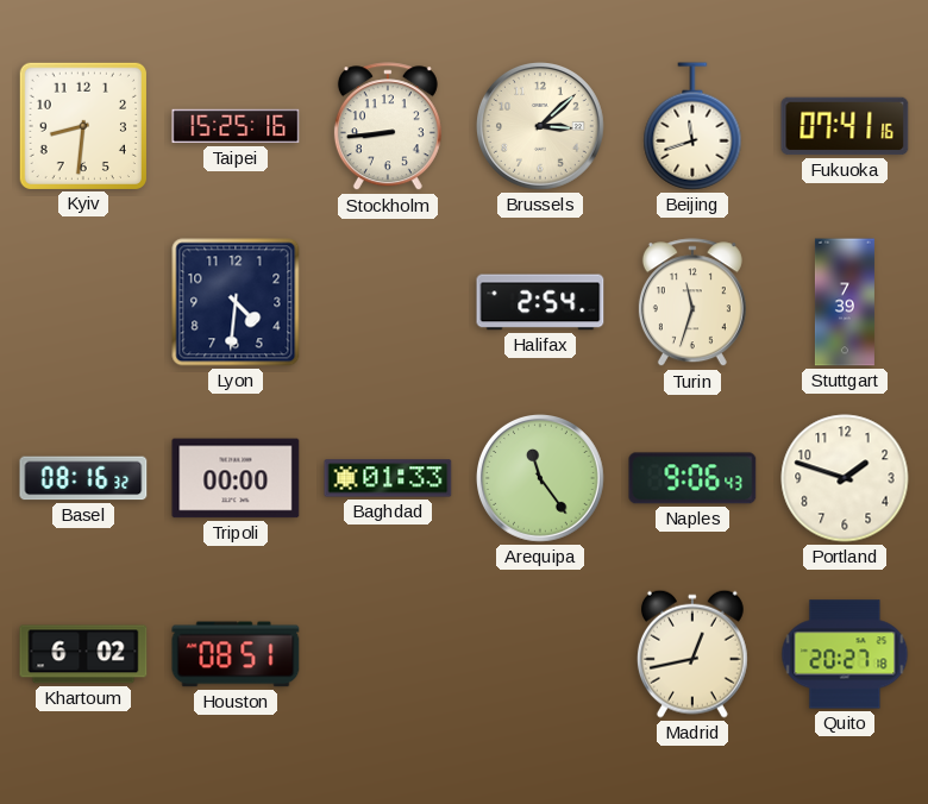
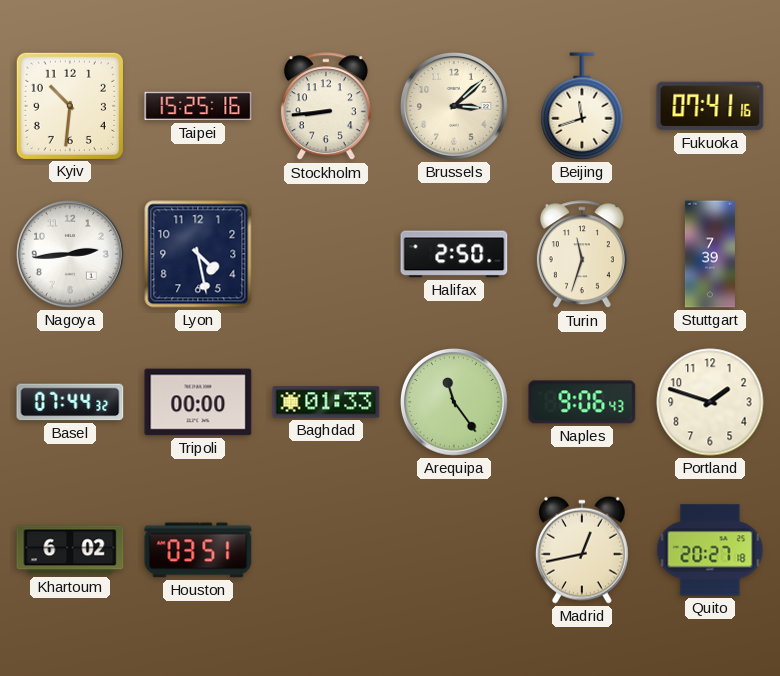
Kyiv: 8:31 -> 10:31 (70, 106)
Nagoya: none -> 2:44 (71, 255)
Lyon: 4:31 -> 4:28 (198, 254)
Halifax: 2:54 -> 2:50 (454, 254)
Basel: 08:16 -> 07:44 (70, 402)
Houston: 08:51 -> 03:51 (198, 550)
